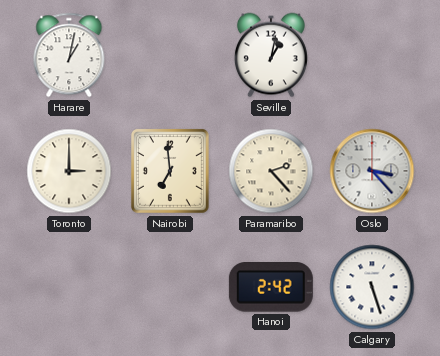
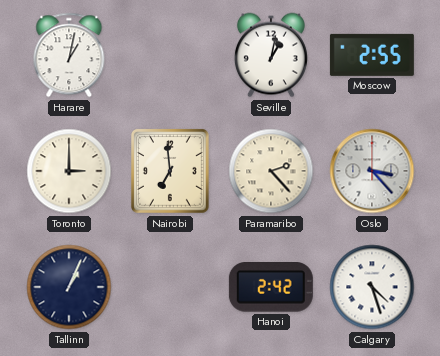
Moscow: none -> 2:55 (372, 55)
Tallinn: none -> 1:04 (69, 287)
Calgary: 5:27 -> 4:27 (372, 287)
